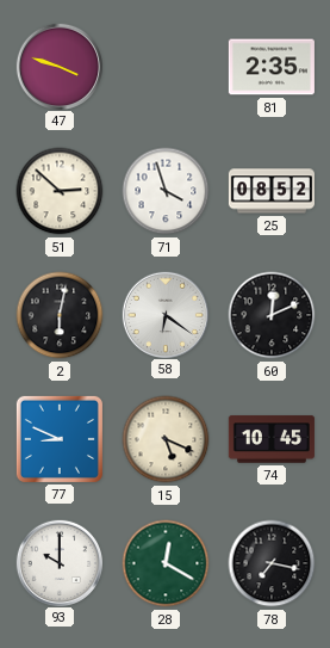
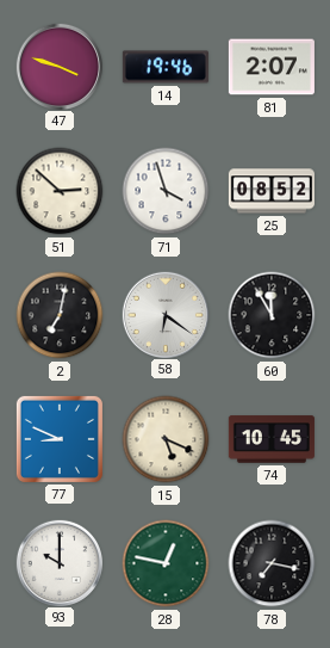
14: none -> 19:46 (166, 67)
81: 2:35 -> 2:07 (272, 67)
2: 6:02 -> 7:02 (60, 315)
60: 12:11 -> 11:55 (272, 315)
28: 12:20 -> 12:47 (166, 563)
